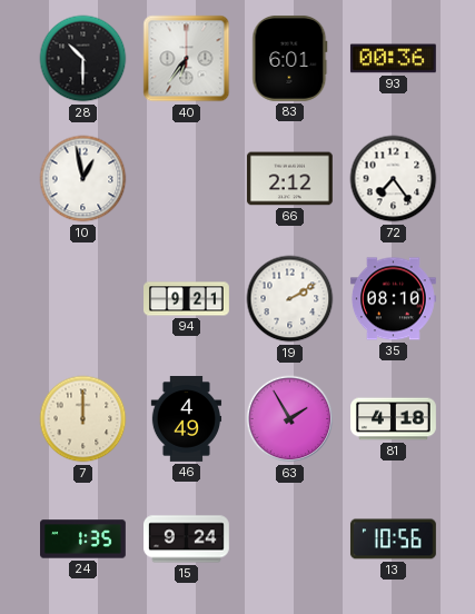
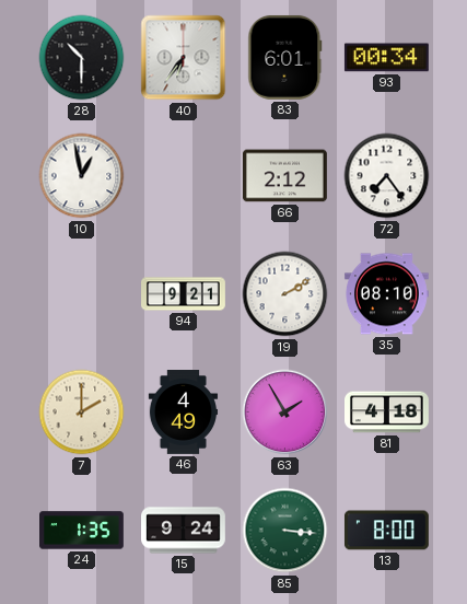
93: 00:36 -> 00:34 (386, 58)
7: 12:00 -> 2:00 (82, 413)
85: none -> 3:16 (285, 531)
13: 10:56 -> 8:00 (386, 531)
